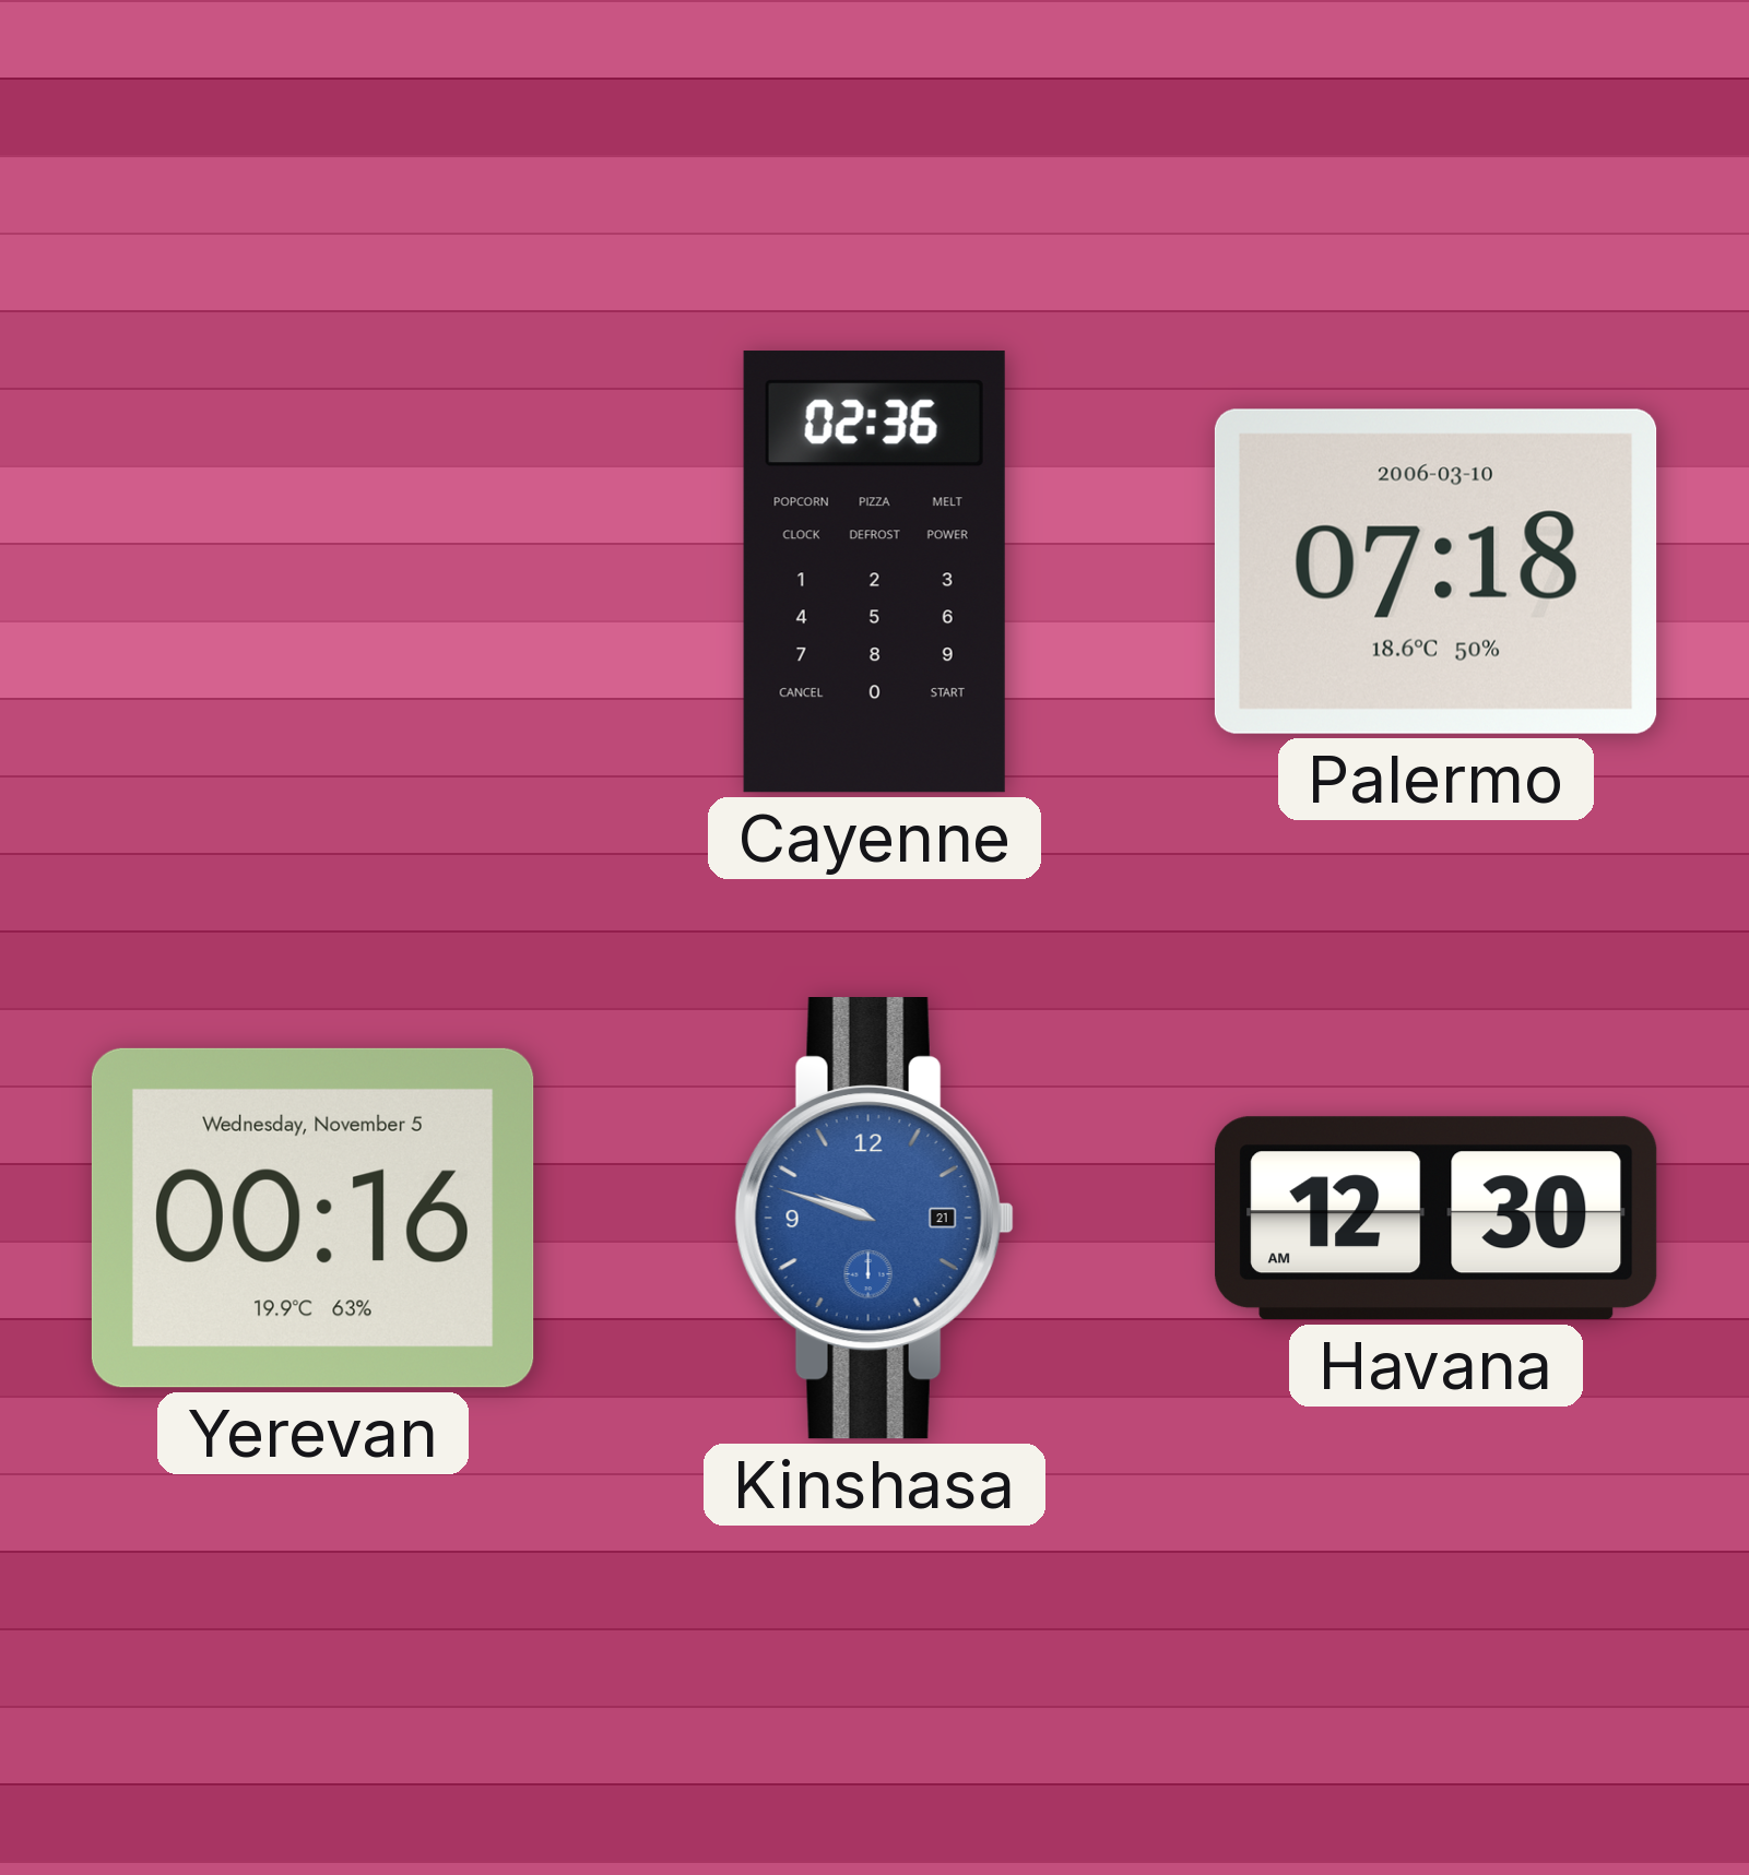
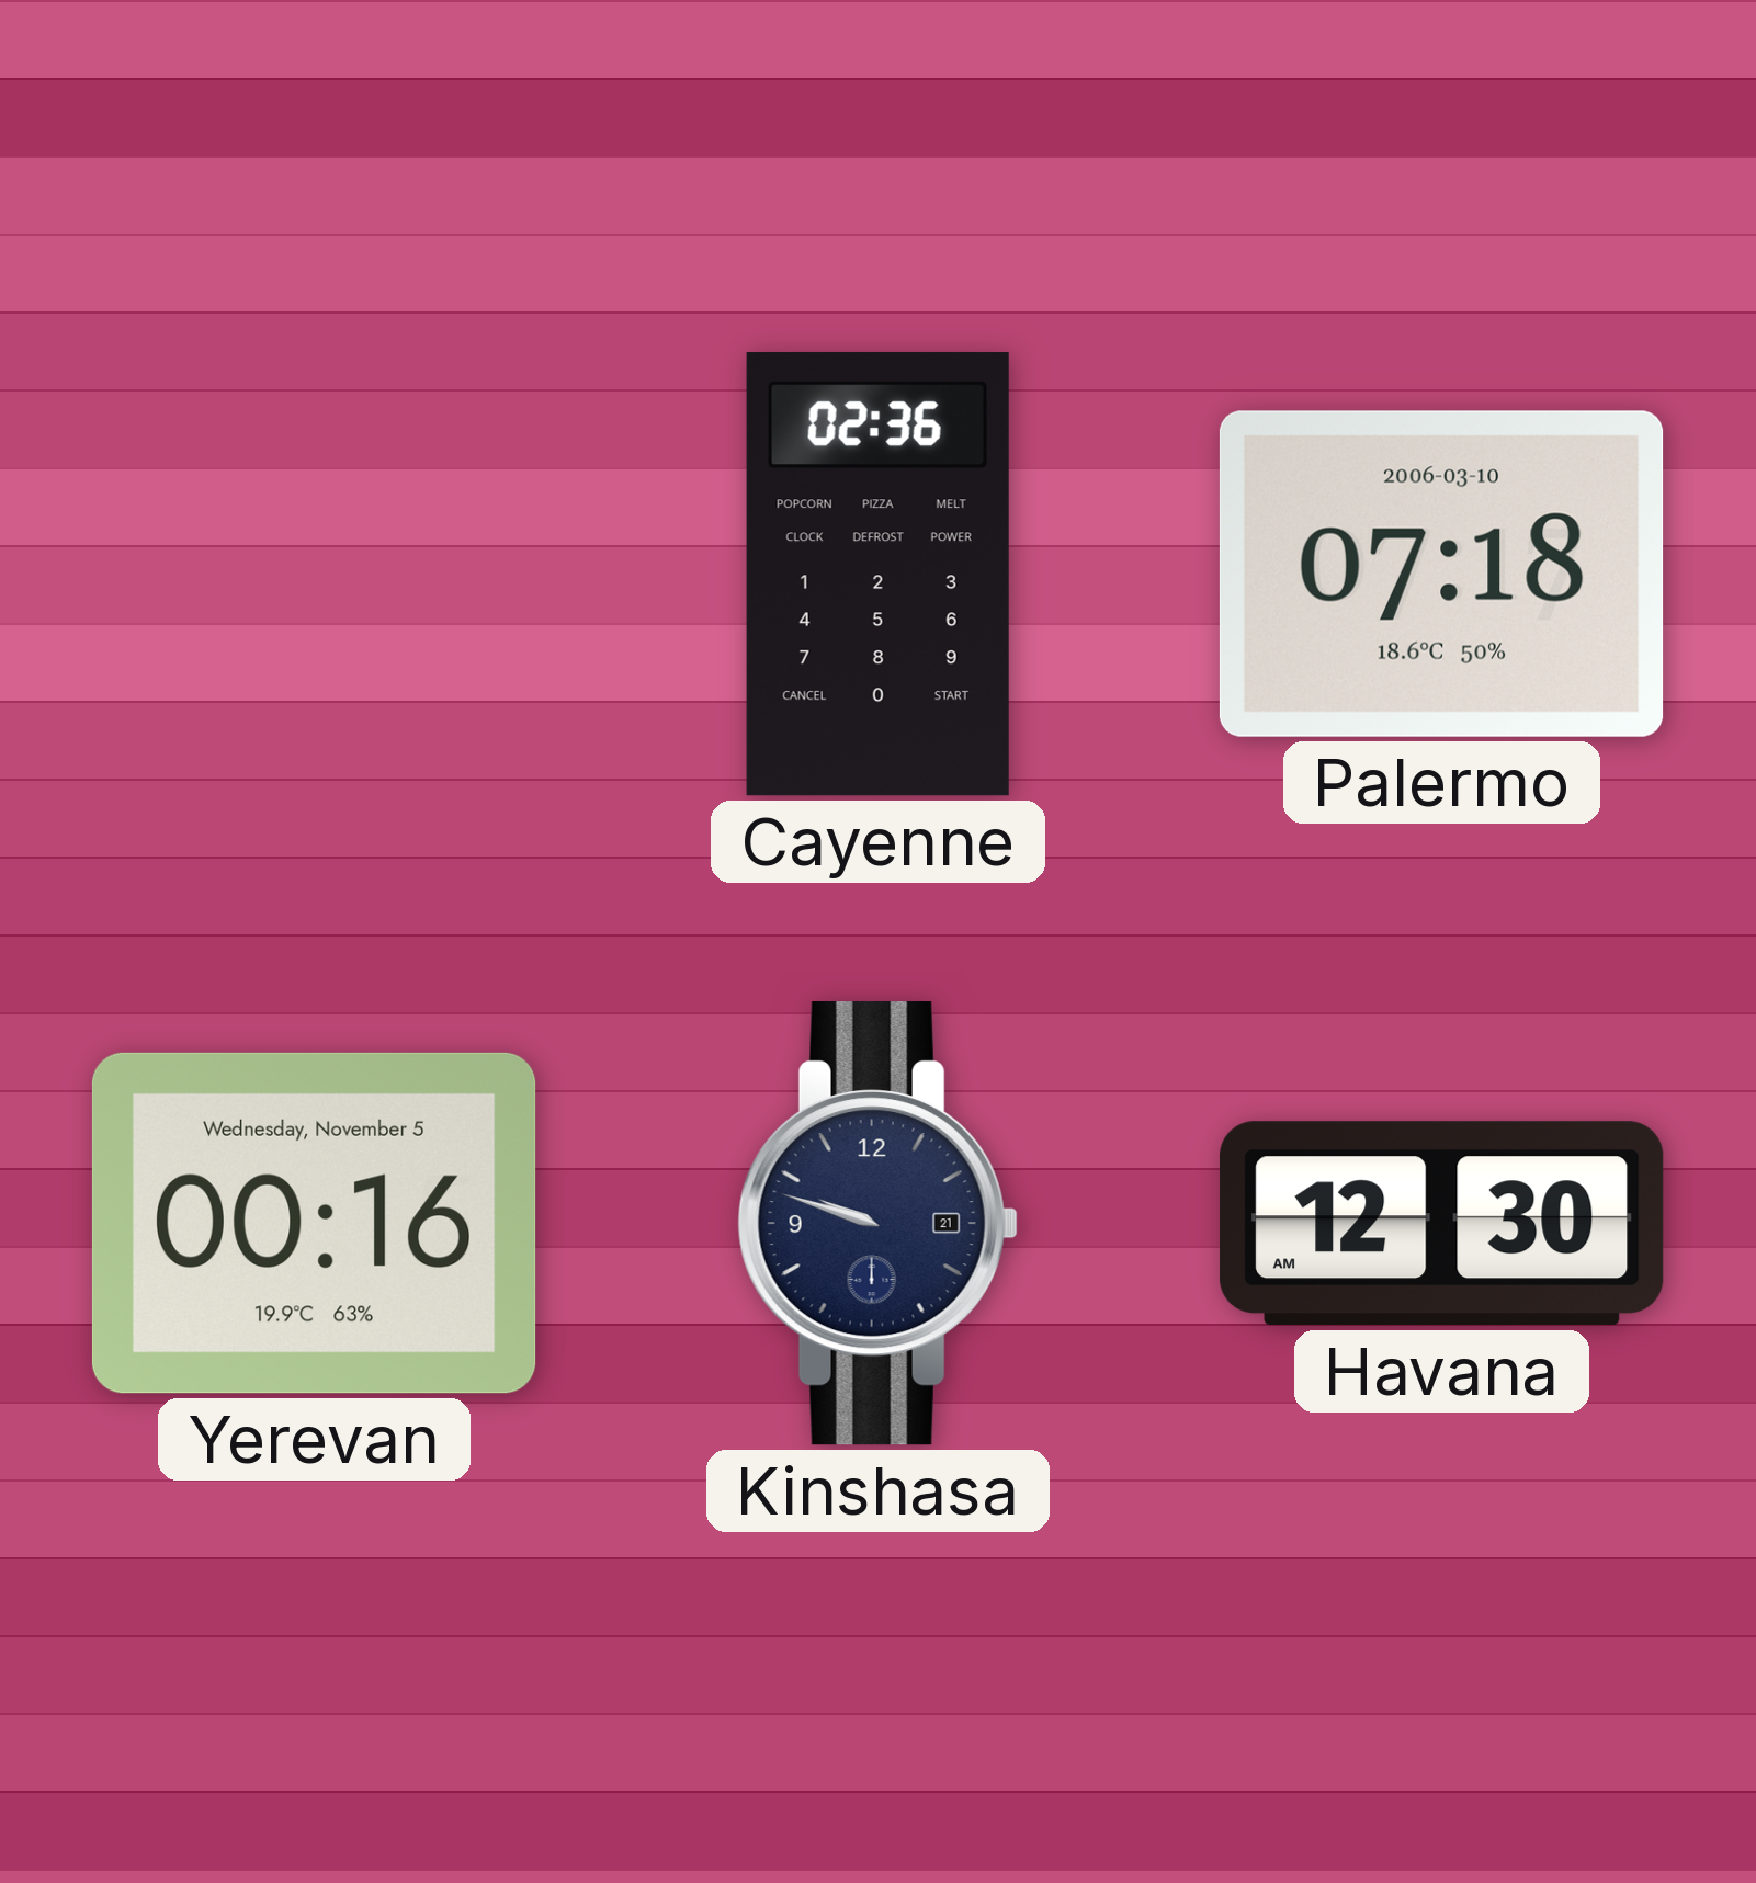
Kinshasa dial: blue -> navy (877, 1224)
